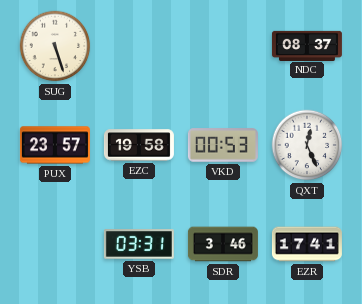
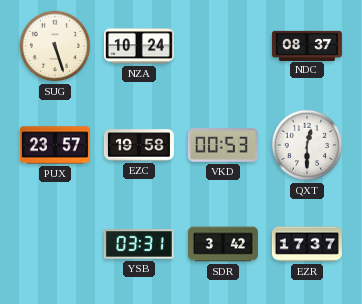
NZA: none -> 10:24 (139, 46)
QXT: 12:26 -> 12:30 (307, 145)
SDR: 3:46 -> 3:42 (223, 244)
EZR: 17:41 -> 17:37 (307, 244)
